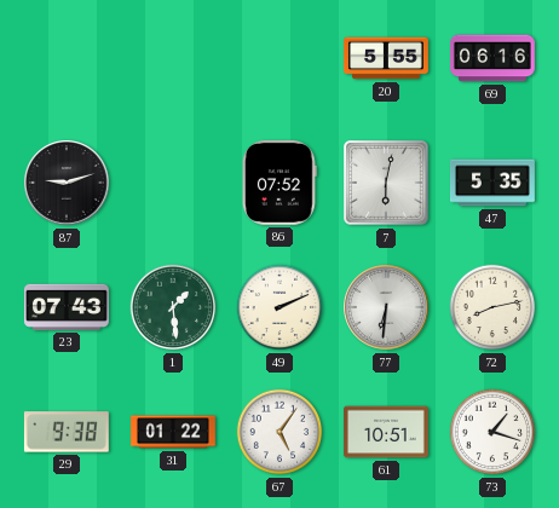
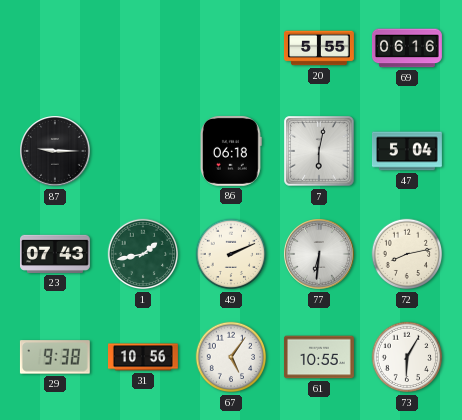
87: 9:12 -> 9:15 (55, 151)
86: 07:52 -> 06:18 (231, 151)
47: 5:35 -> 5:04 (408, 151)
1: 1:29 -> 1:43 (143, 254)
31: 01:22 -> 10:56 (144, 357)
61: 10:51 -> 10:55 (319, 357)
73: 1:18 -> 6:05 (407, 357)
